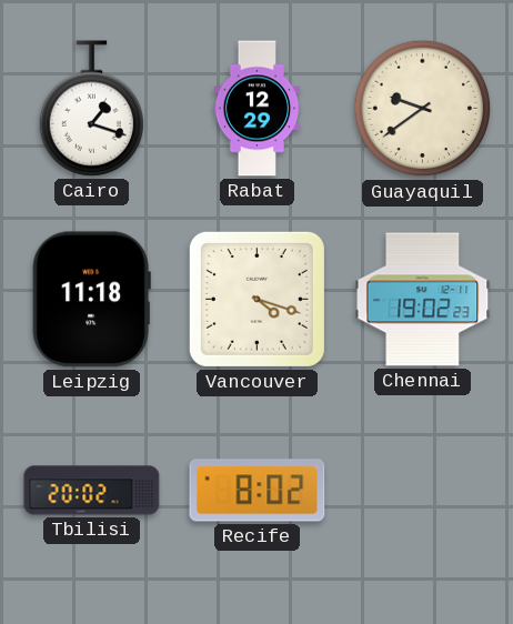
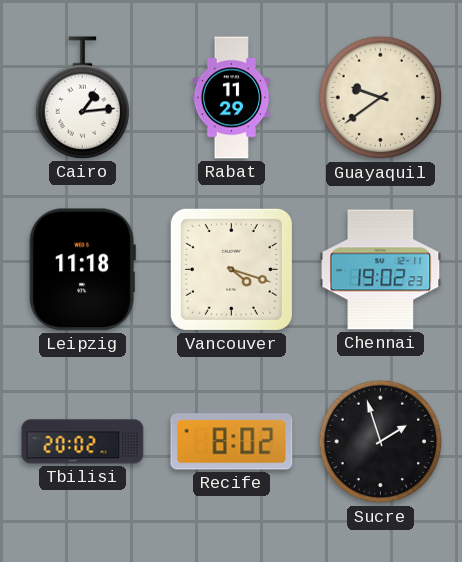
Cairo: 1:18 -> 1:14 (82, 98)
Rabat: 12:29 -> 11:29 (232, 98)
Sucre: none -> 1:57 (381, 442)
